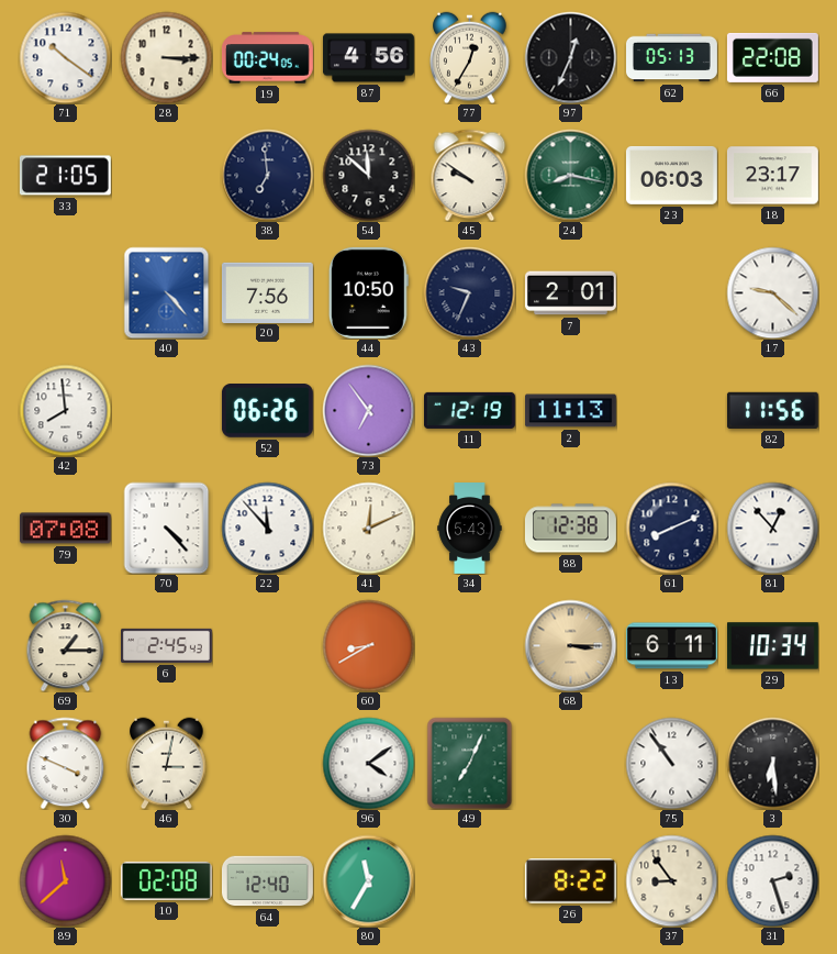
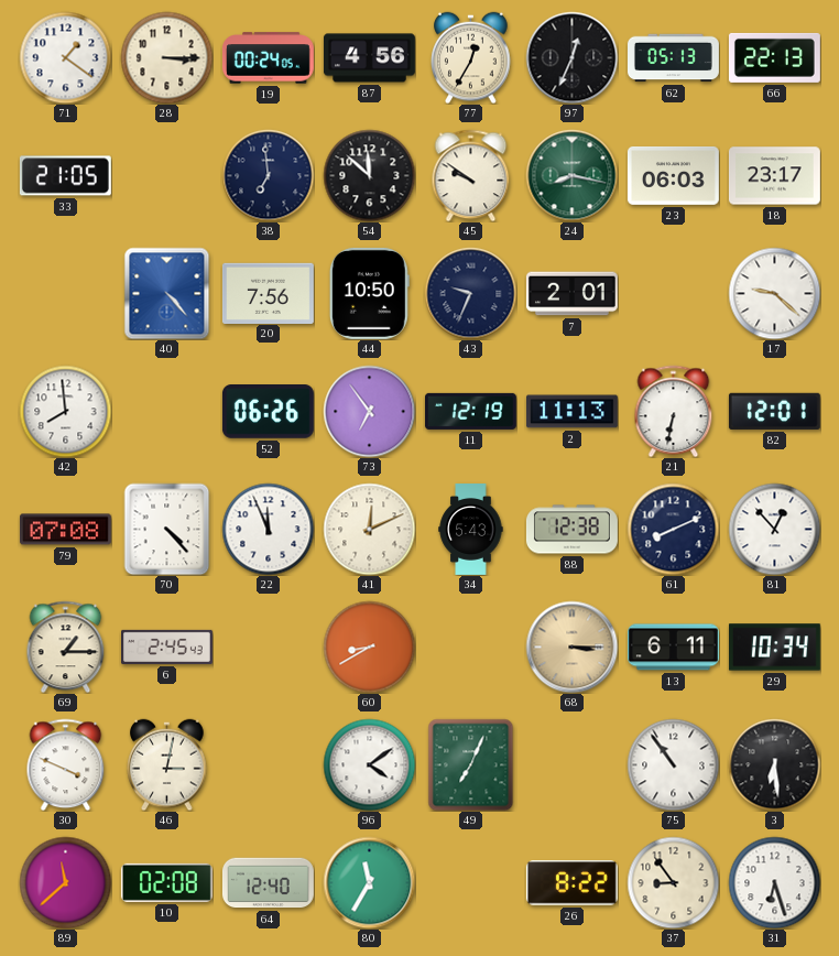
71: 10:21 -> 1:21 (65, 57)
66: 22:08 -> 22:13 (774, 57)
21: none -> 6:32 (674, 411)
82: 11:56 -> 12:01 (774, 411)
22: 11:53 -> 11:56 (268, 529)
31: 2:27 -> 6:27 (774, 882)
